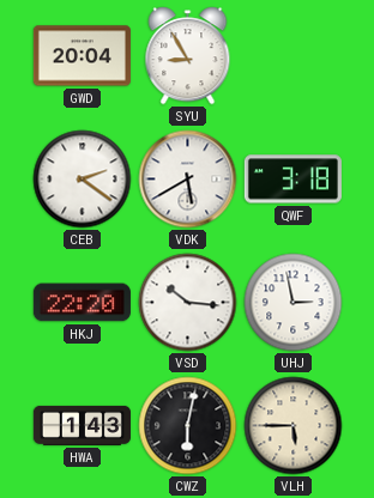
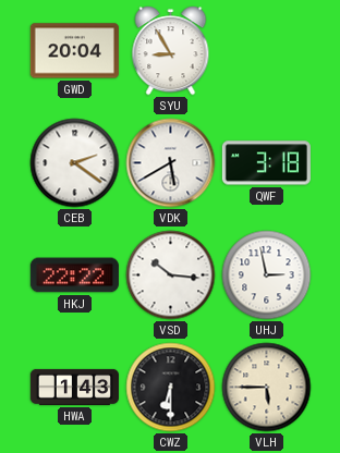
HKJ: 22:20 -> 22:22 (74, 276)
CWZ: 6:02 -> 6:30 (171, 388)
